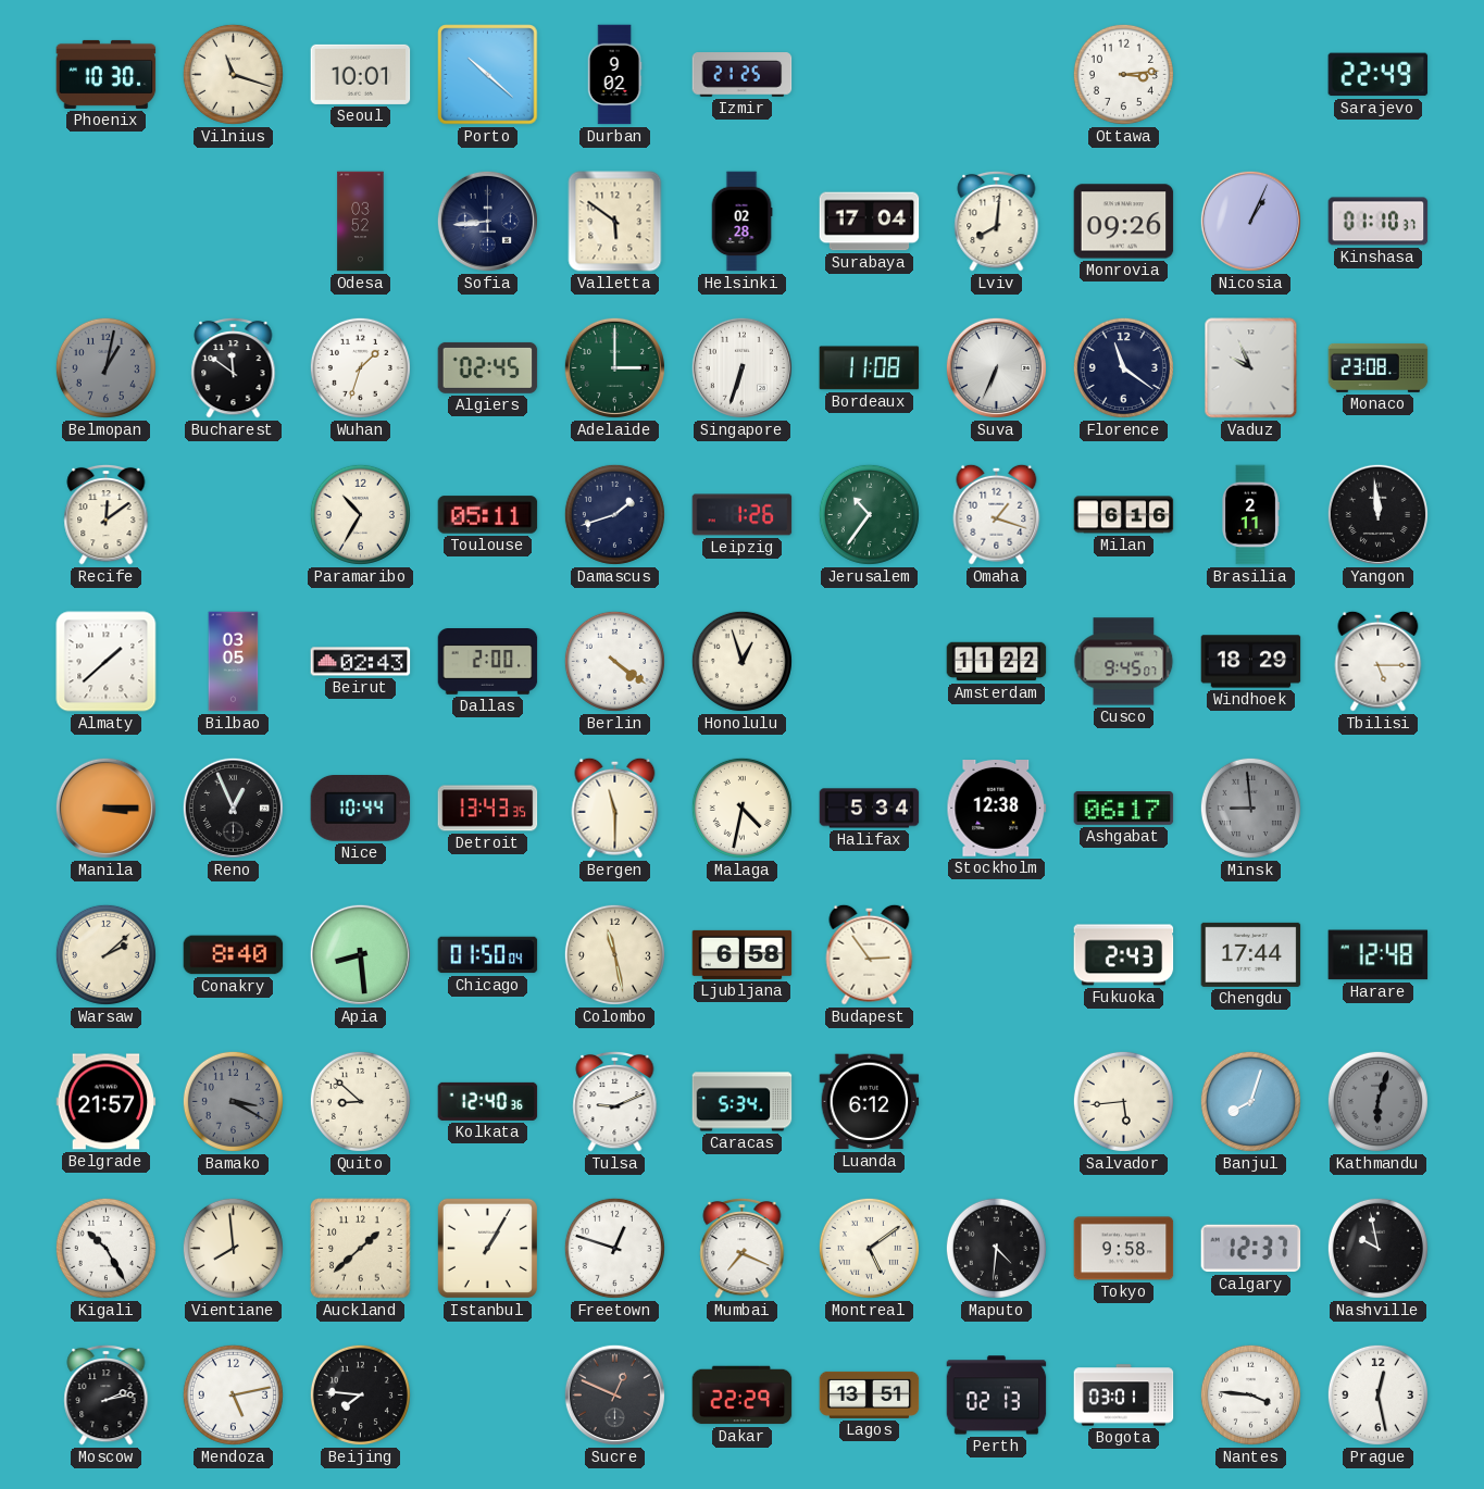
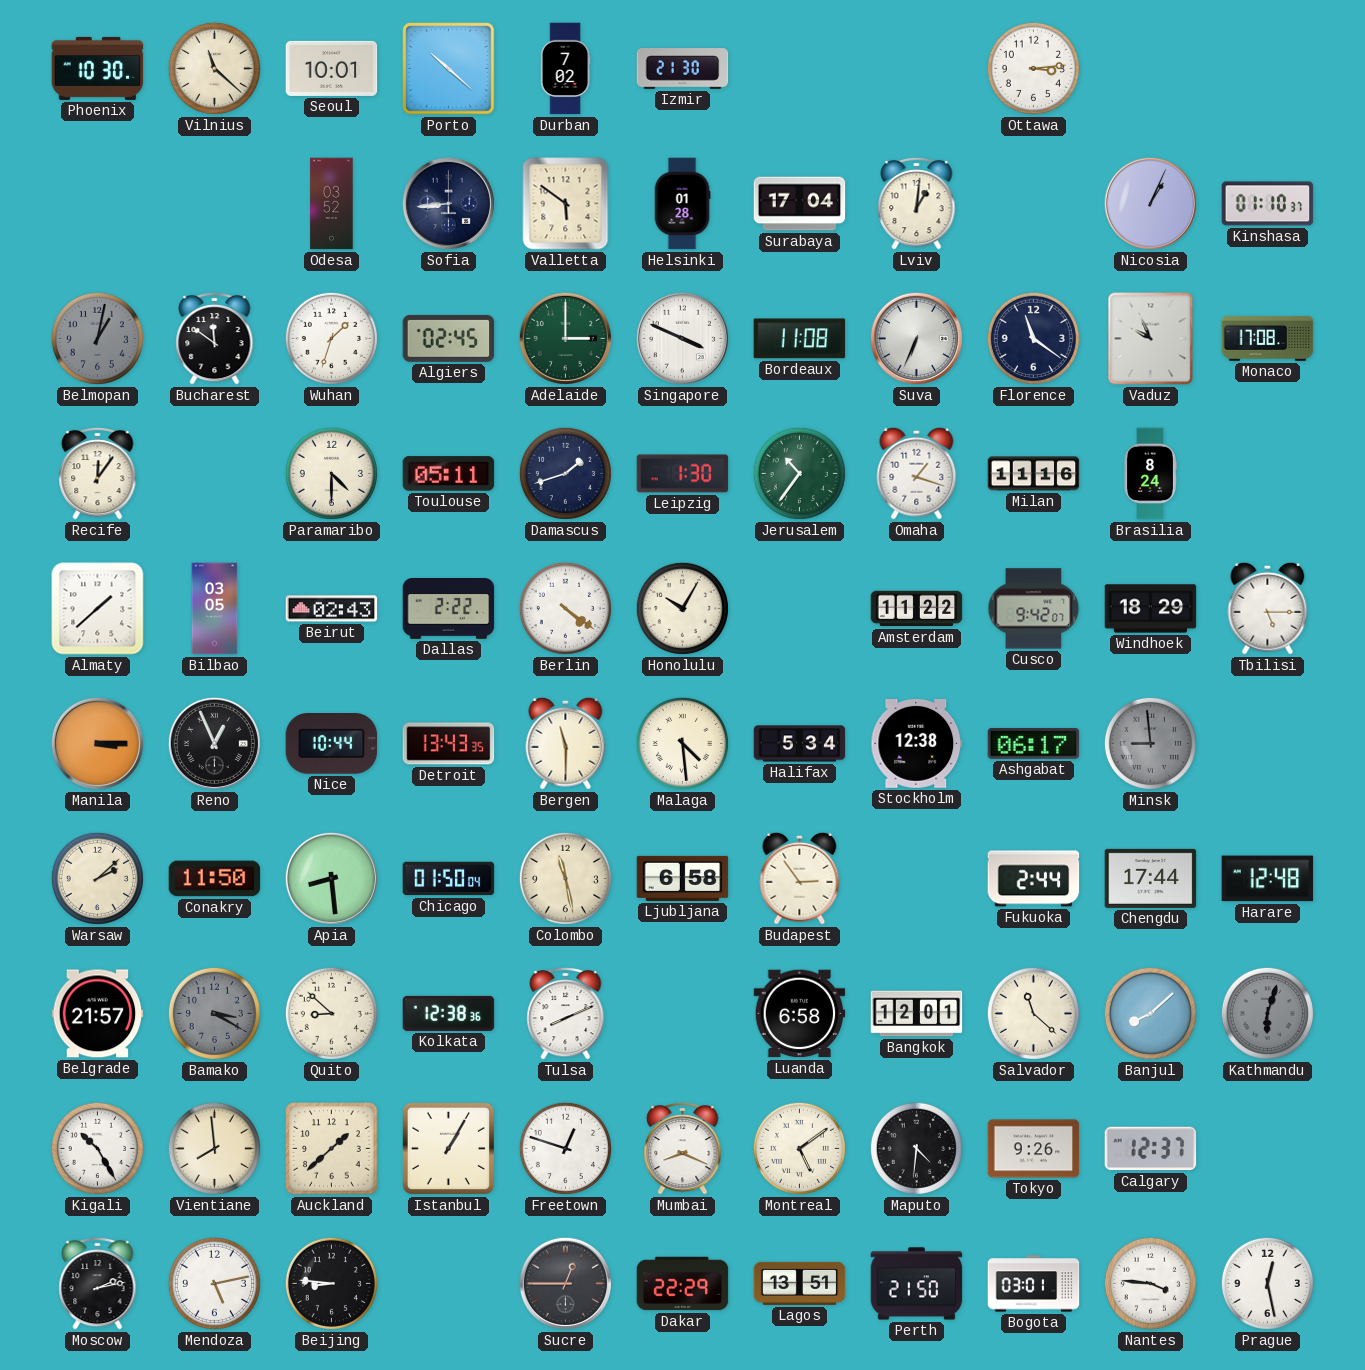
Vilnius: 11:18 -> 11:22 (214, 68)
Durban: 9:02 -> 7:02 (565, 69)
Izmir: 21:25 -> 21:30 (683, 69)
Sarajevo: 22:49 -> none (1379, 75)
Helsinki: 02:28 -> 01:28 (682, 204)
Lviv: 8:01 -> 1:01 (917, 203)
Monrovia: 09:26 -> none (1124, 222)
Singapore: 6:33 -> 3:49 (682, 338)
Monaco: 23:08 -> 17:08 (1268, 338)
Recife: 12:09 -> 12:06 (98, 473)
Paramaribo: 10:35 -> 4:30 (331, 473)
Leipzig: 1:26 -> 1:30 (683, 474)
Milan: 6:16 -> 11:16 (1034, 474)
Brasilia: 2:11 -> 8:24 (1150, 474)
Yangon: 11:59 -> none (1377, 514)
Dallas: 2:00 -> 2:22 (449, 609)
Honolulu: 12:57 -> 10:05 (682, 608)
Cusco: 9:45 -> 9:42 (1034, 609)
Malaga: 4:32 -> 4:29 (682, 743)
Conakry: 8:40 -> 11:50 (215, 879)
Fukuoka: 2:43 -> 2:44 (1034, 879)
Kolkata: 12:40 -> 12:38 (449, 1013)
Tulsa: 9:11 -> 8:11 (566, 1013)
Caracas: 5:34 -> none (743, 1102)
Luanda: 6:12 -> 6:58 (800, 1014)
Bangkok: none -> 12:01 (917, 1014)
Salvador: 5:44 -> 11:22 (1033, 1013)
Banjul: 8:03 -> 8:08 (1150, 1013)
Mumbai: 7:19 -> 8:19 (683, 1148)
Tokyo: 9:58 -> 9:26 (1034, 1149)
Nashville: 9:58 -> none (1377, 1248)
Beijing: 7:46 -> 8:46 (331, 1283)
Sucre: 12:49 -> 12:45 (565, 1283)
Perth: 02:13 -> 21:50 (917, 1284)
